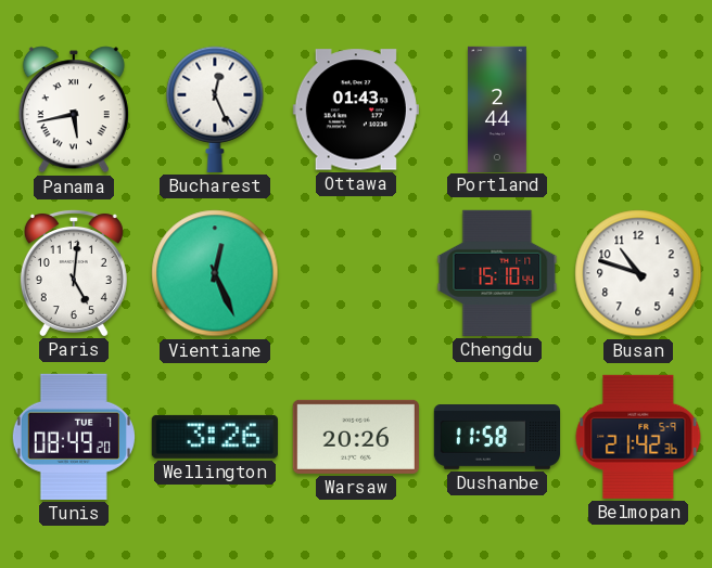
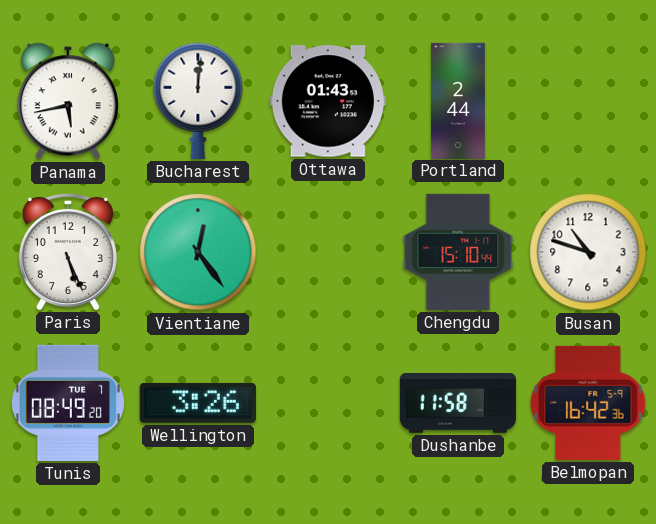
Bucharest: 12:26 -> 12:01 (198, 101)
Paris: 5:01 -> 5:26 (68, 251)
Vientiane: 12:26 -> 12:24 (198, 252)
Warsaw: 20:26 -> none (356, 437)
Belmopan: 21:42 -> 16:42 (588, 403)
